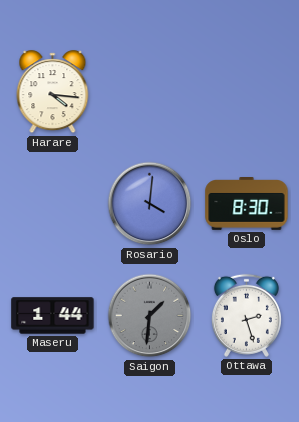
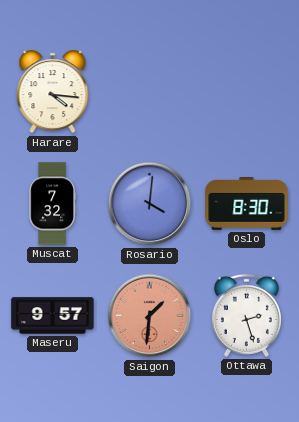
Muscat: none -> 7:32 (52, 204)
Maseru: 1:44 -> 9:57 (53, 316)
Saigon dial: grey -> salmon (150, 316)
